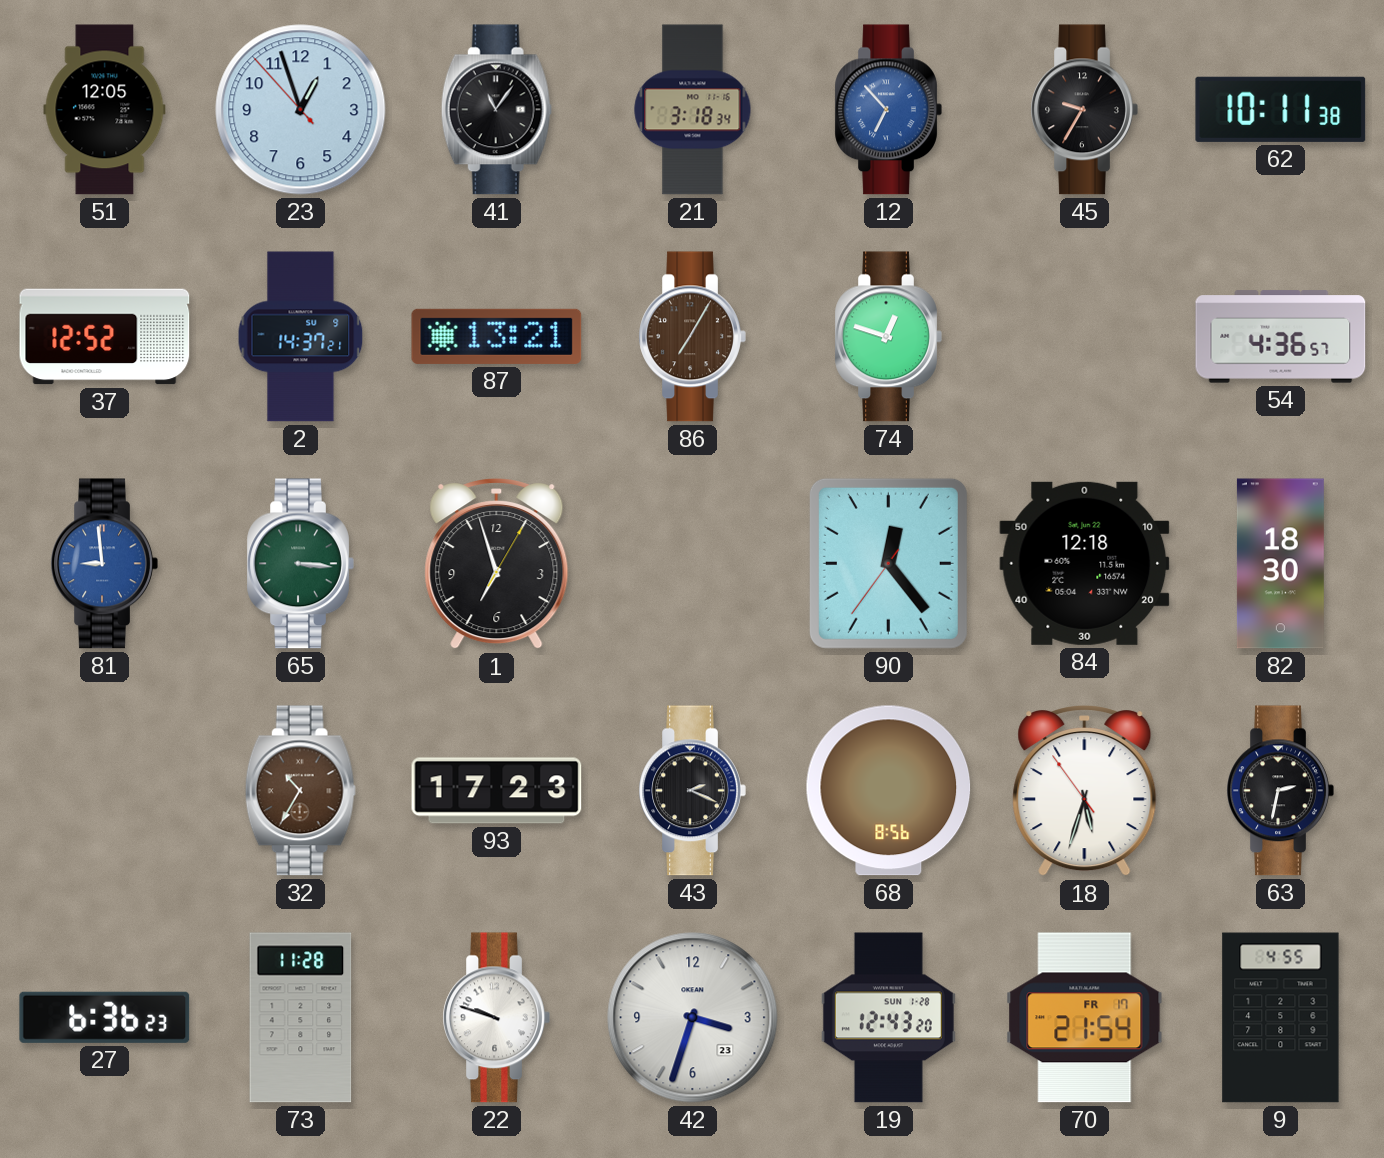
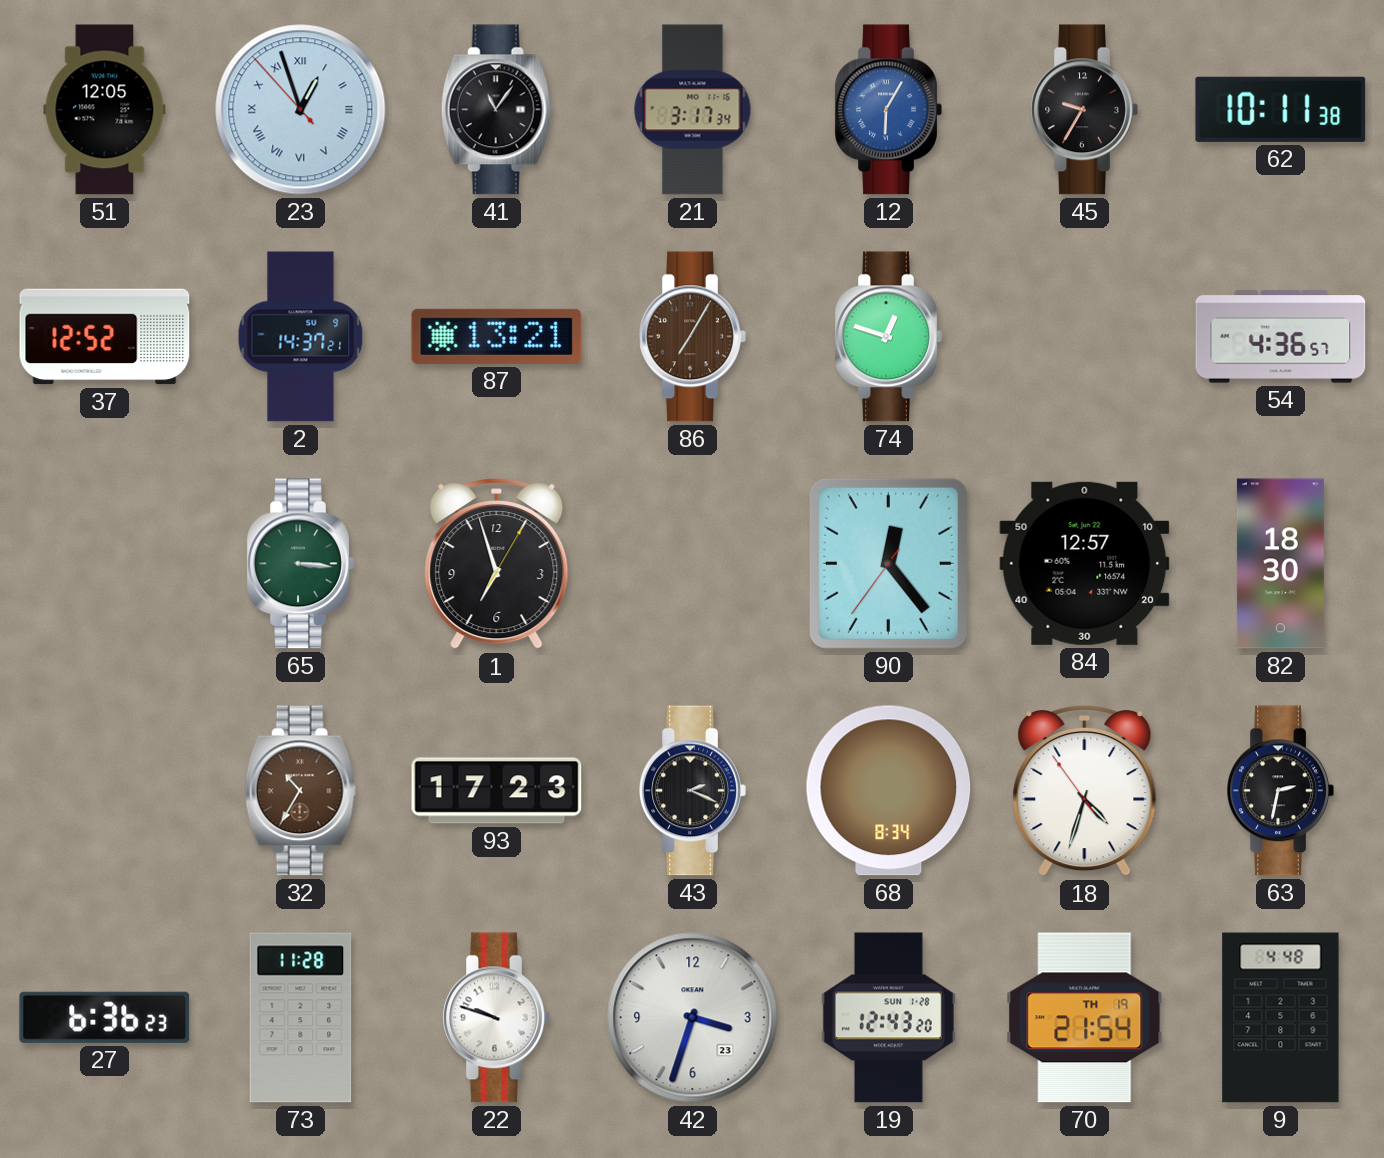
23 numerals: Arabic -> Roman (301, 110)
21: 3:18 -> 3:17 (693, 110)
12: 6:53 -> 6:05 (888, 110)
81: 8:59 -> none (104, 564)
84: 12:18 -> 12:57 (1085, 563)
68: 8:56 -> 8:34 (889, 791)
18: 5:32 -> 4:32 (1085, 792)
70 date: FR 17 -> TH 19 (1085, 1018)
9: 4:55 -> 4:48 (1281, 1018)
